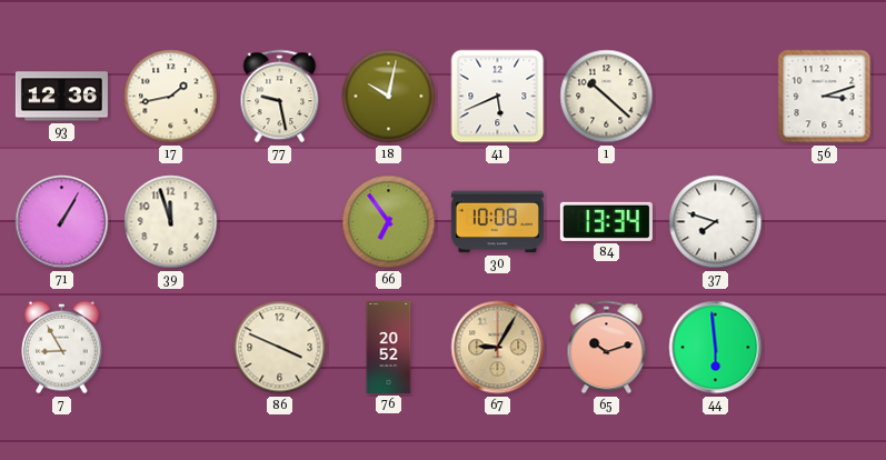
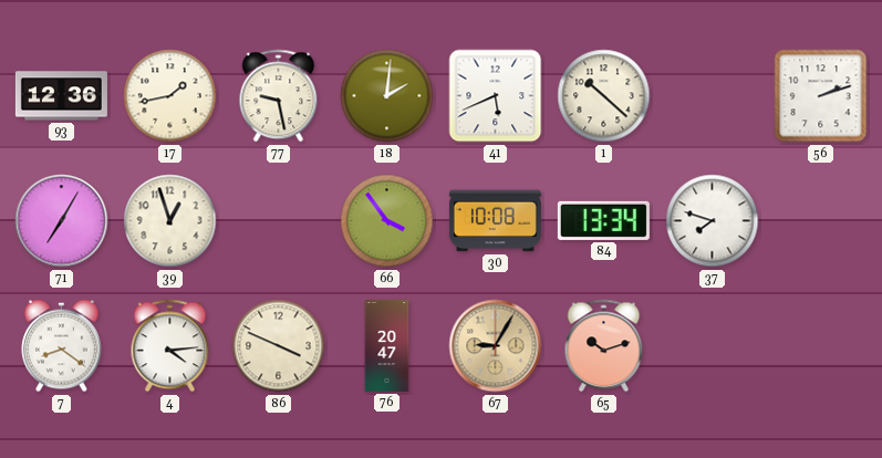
18: 10:02 -> 2:01 (387, 96)
56: 3:12 -> 2:12 (821, 96)
71: 1:05 -> 7:05 (62, 221)
39: 11:57 -> 12:57 (170, 221)
66: 6:54 -> 3:54 (387, 221)
7: 8:55 -> 8:21 (62, 346)
4: none -> 4:14 (170, 346)
76: 20:52 -> 20:47 (387, 345)
44: 5:59 -> none (716, 348)
